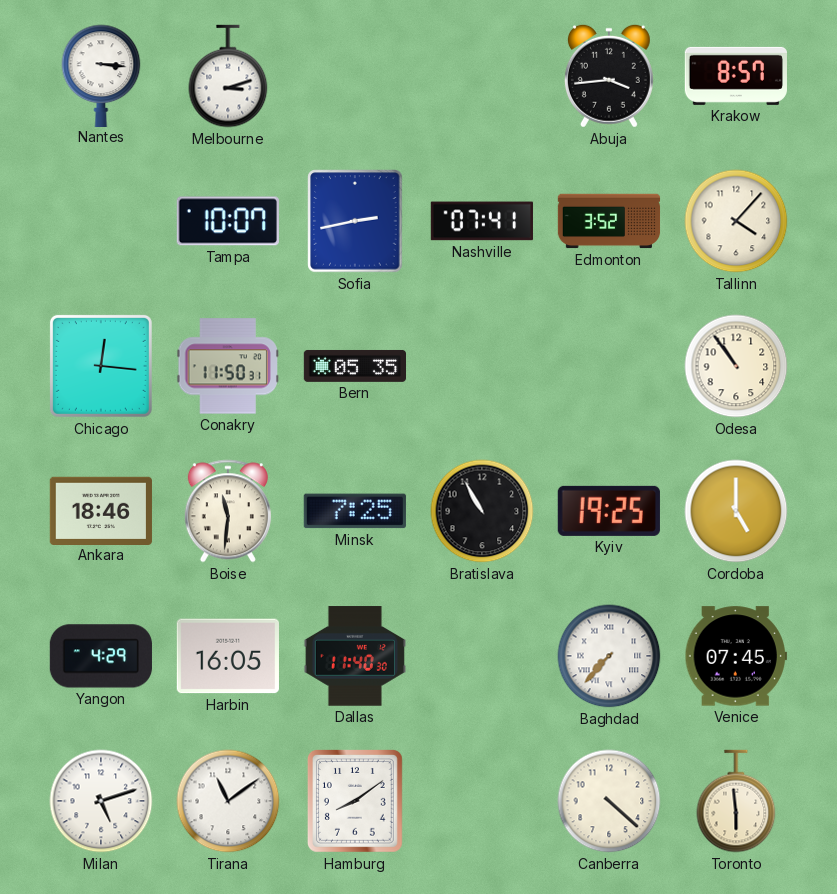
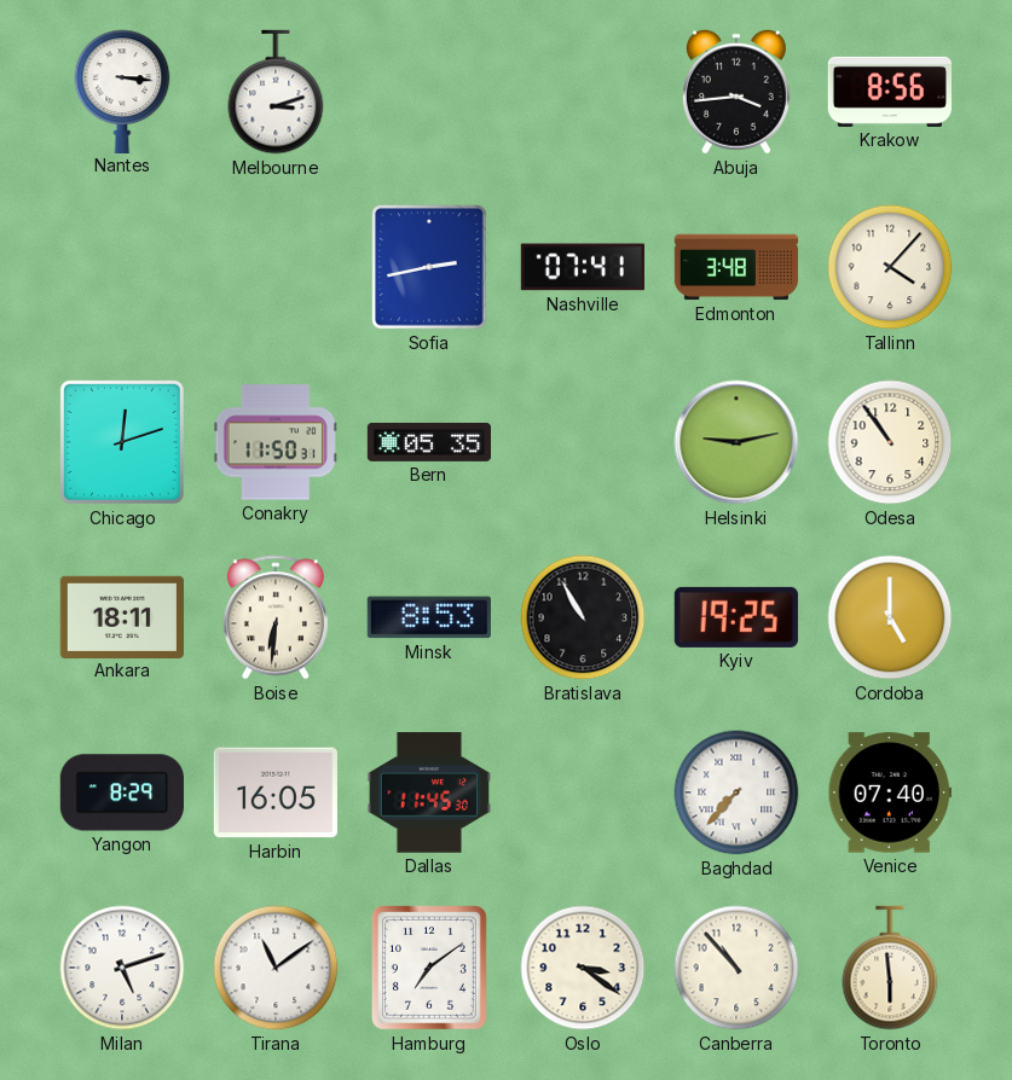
Krakow: 8:57 -> 8:56 (890, 92)
Tampa: 10:07 -> none (228, 221)
Edmonton: 3:52 -> 3:48 (736, 267)
Chicago: 12:16 -> 12:12 (122, 442)
Helsinki: none -> 9:13 (736, 442)
Ankara: 18:46 -> 18:11 (122, 616)
Boise: 11:31 -> 6:31 (276, 617)
Minsk: 7:25 -> 8:53 (429, 617)
Yangon: 4:29 -> 8:29 (122, 792)
Dallas: 11:40 -> 11:45 (429, 792)
Venice: 07:45 -> 07:40 (890, 792)
Hamburg: 8:09 -> 7:09 (429, 968)
Oslo: none -> 3:21 (583, 968)
Canberra: 4:22 -> 10:53 (736, 968)
